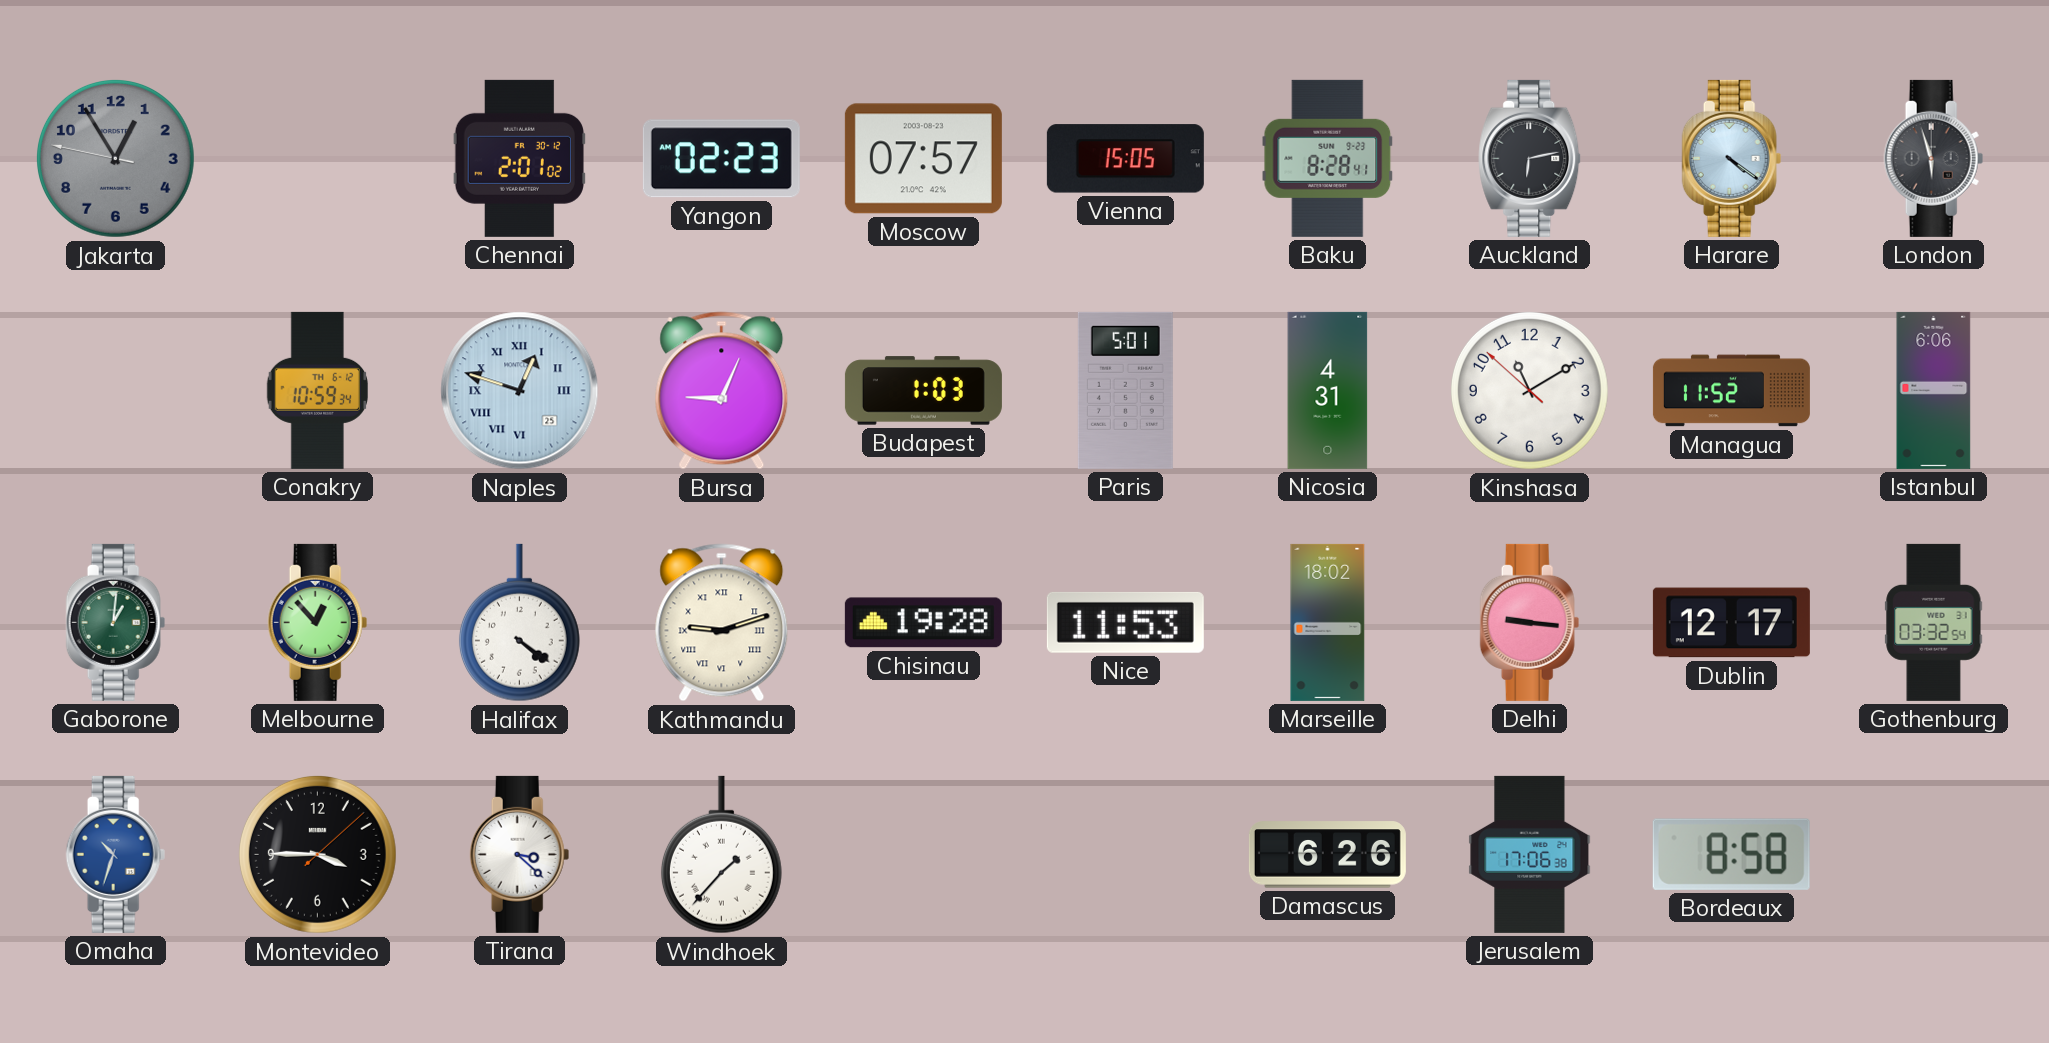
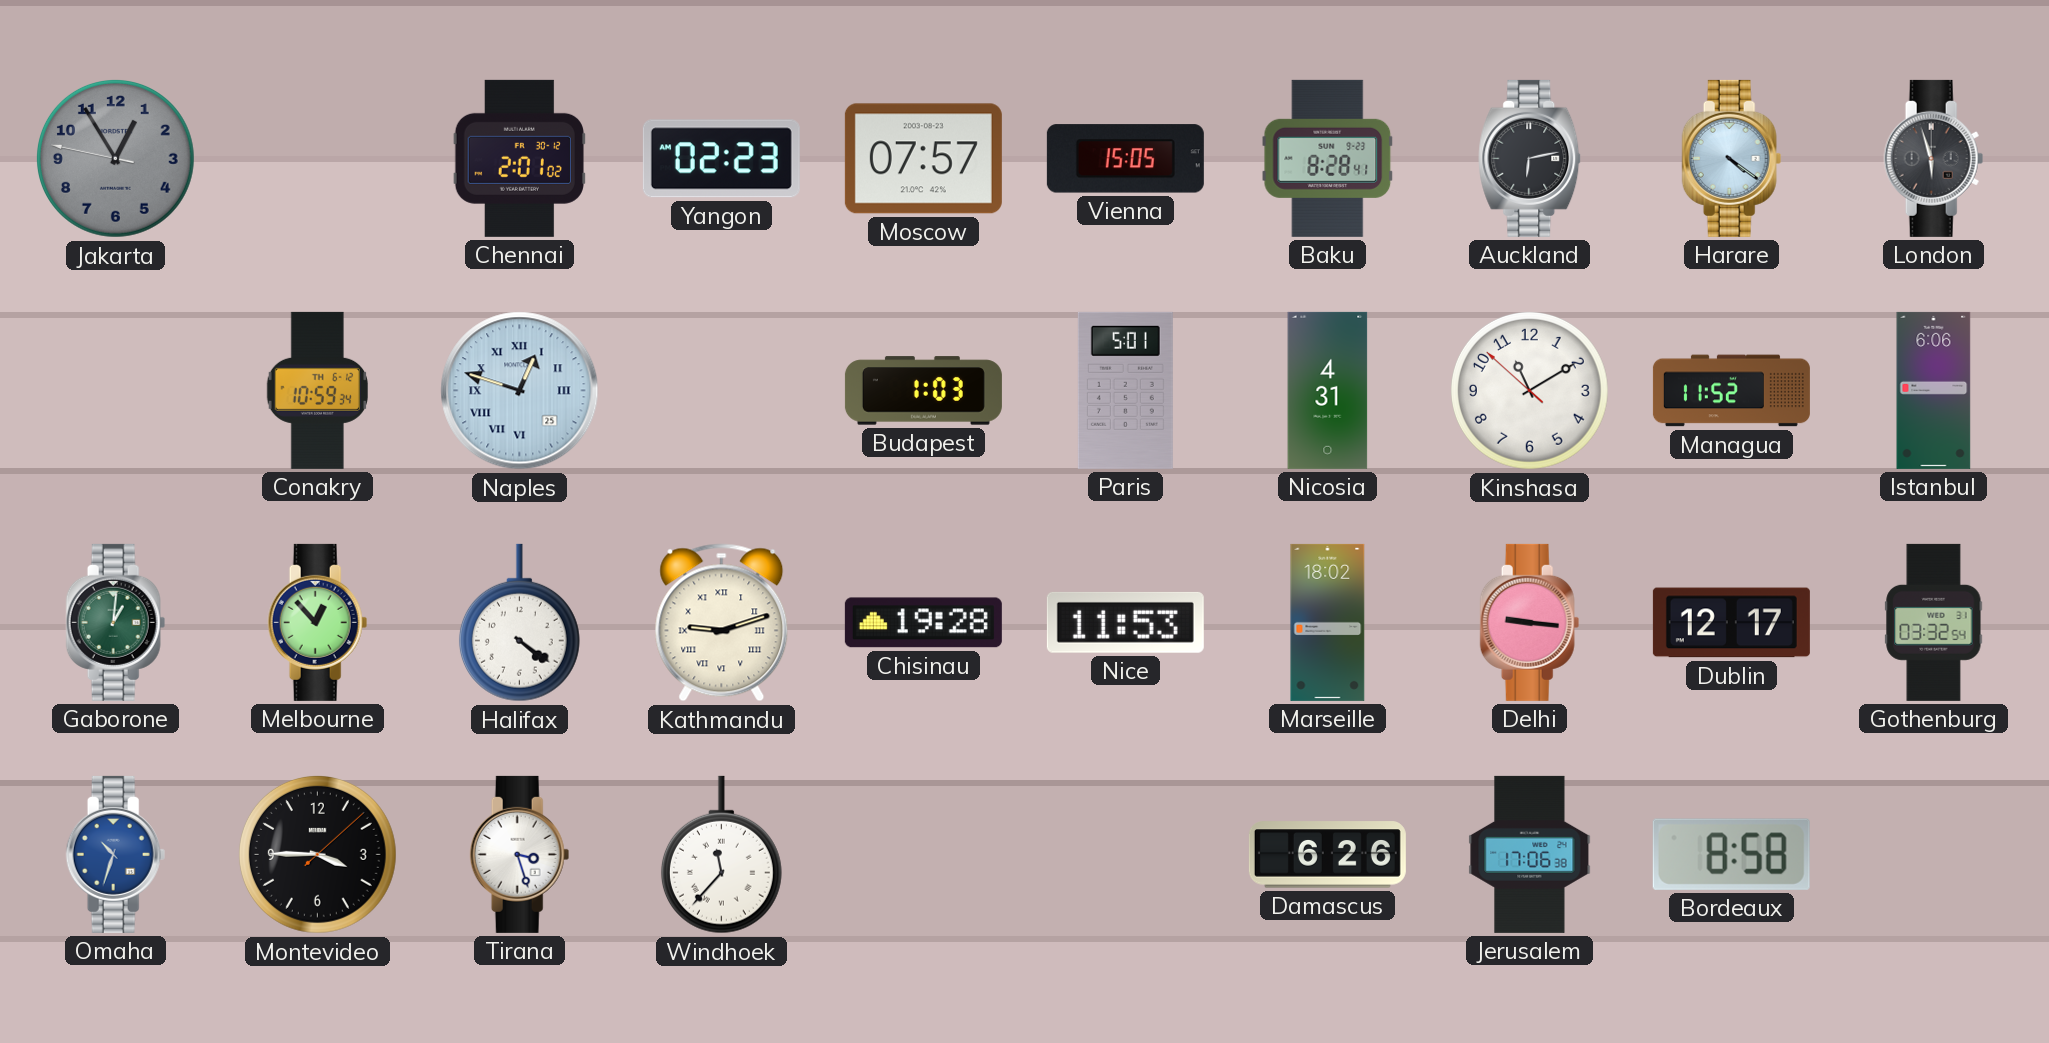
Bursa: 9:04 -> none (722, 391)
Tirana: 3:22 -> 3:27 (520, 854)
Windhoek: 1:37 -> 11:37 (721, 855)
